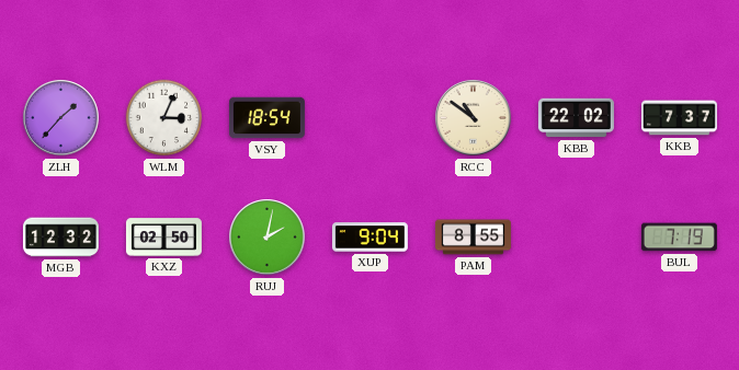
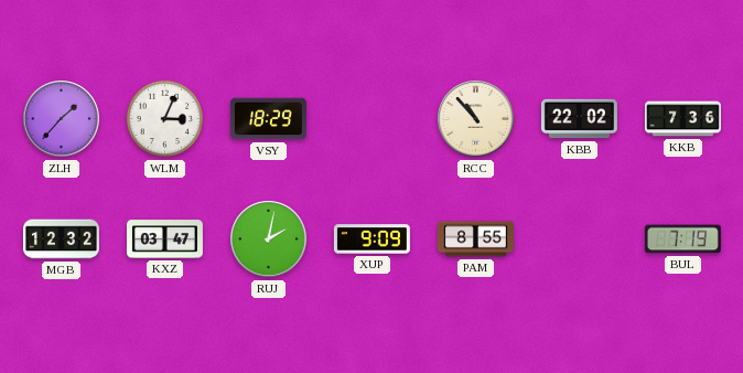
VSY: 18:54 -> 18:29 (268, 119)
RCC: 10:51 -> 10:53 (476, 119)
KKB: 7:37 -> 7:36 (682, 119)
KXZ: 02:50 -> 03:47 (164, 239)
XUP: 9:04 -> 9:09 (371, 239)
